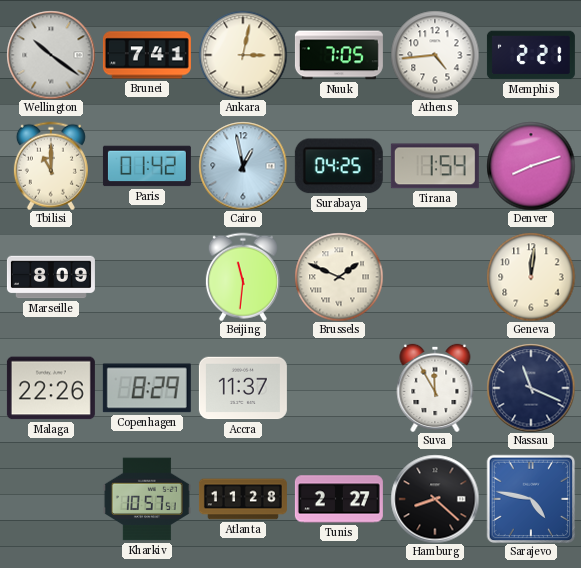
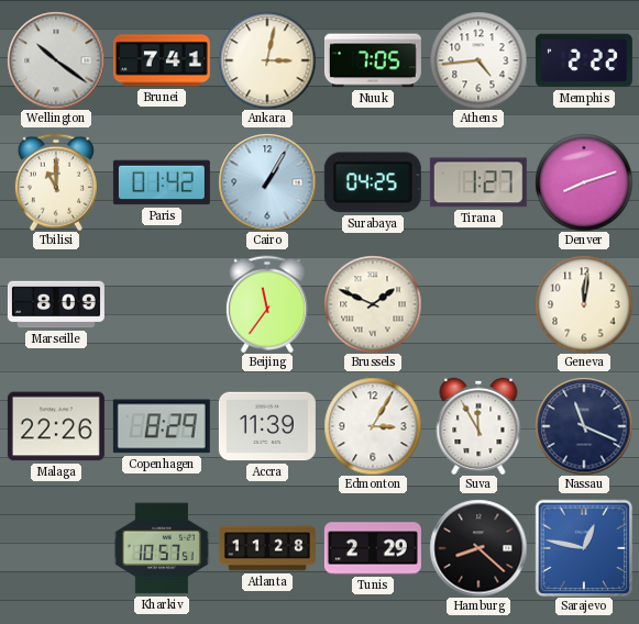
Memphis: 2:21 -> 2:22 (584, 60)
Cairo: 12:58 -> 1:05 (267, 182)
Tirana: 1:54 -> 1:27 (478, 182)
Beijing: 11:31 -> 11:36 (267, 304)
Accra: 11:37 -> 11:39 (267, 426)
Edmonton: none -> 3:05 (373, 426)
Tunis: 2:27 -> 2:29 (373, 548)
Sarajevo: 4:47 -> 12:47 (584, 548)
